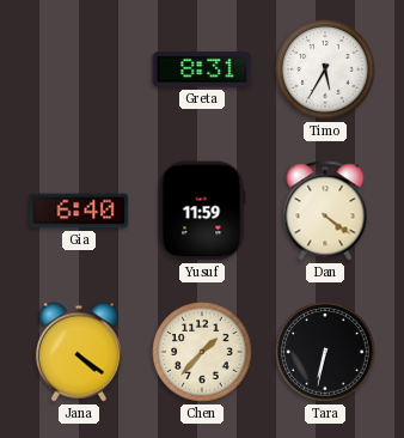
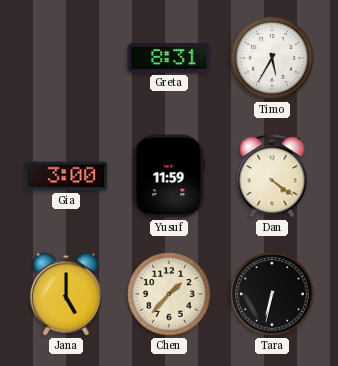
Gia: 6:40 -> 3:00 (66, 176)
Jana: 4:21 -> 5:00 (66, 294)
